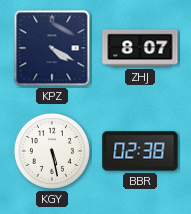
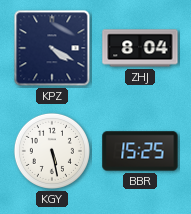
ZHJ: 8:07 -> 8:04 (140, 48)
BBR: 02:38 -> 15:25 (140, 151)
